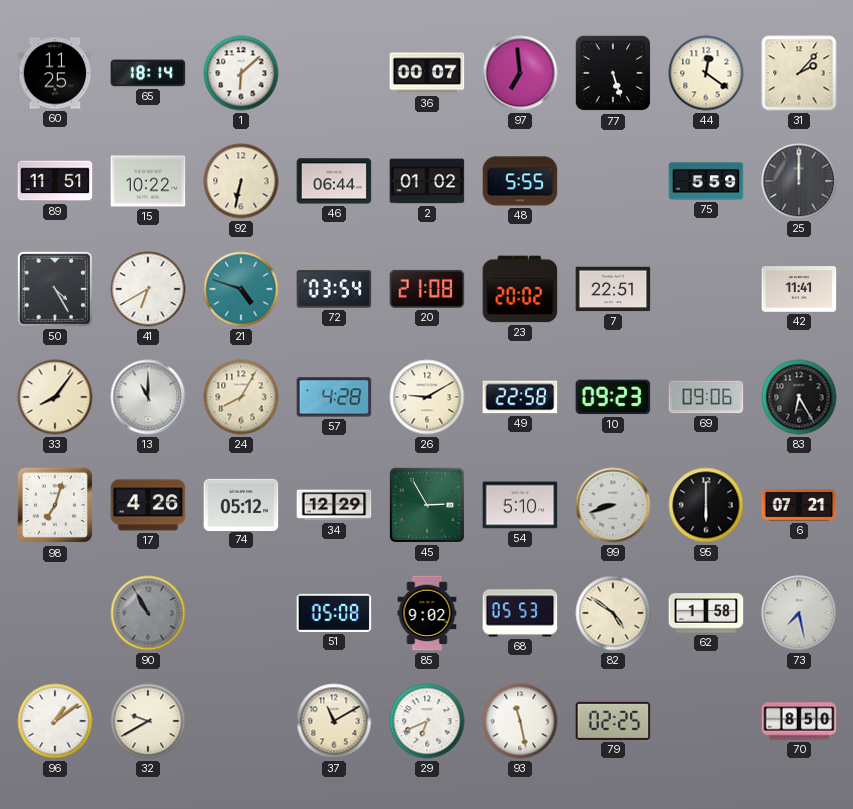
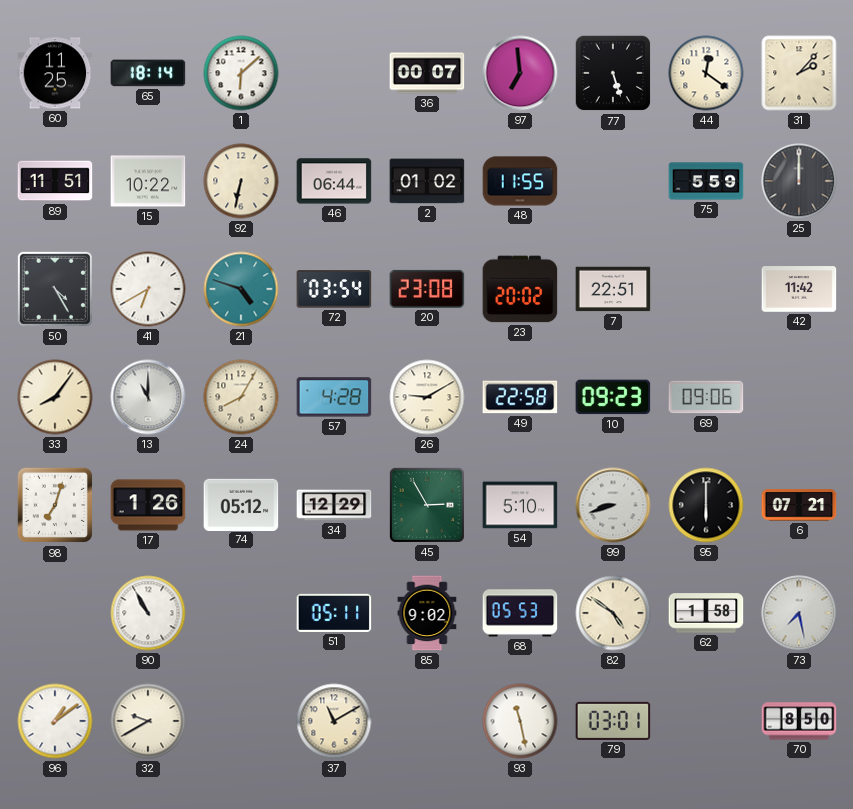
48: 5:55 -> 11:55 (520, 181)
20: 21:08 -> 23:08 (427, 289)
42: 11:41 -> 11:42 (799, 289)
83: 6:25 -> none (799, 397)
17: 4:26 -> 1:26 (148, 505)
90 dial: grey -> white (148, 613)
51: 05:08 -> 05:11 (334, 613)
29: 6:41 -> none (427, 721)
79: 02:25 -> 03:01 (613, 721)
